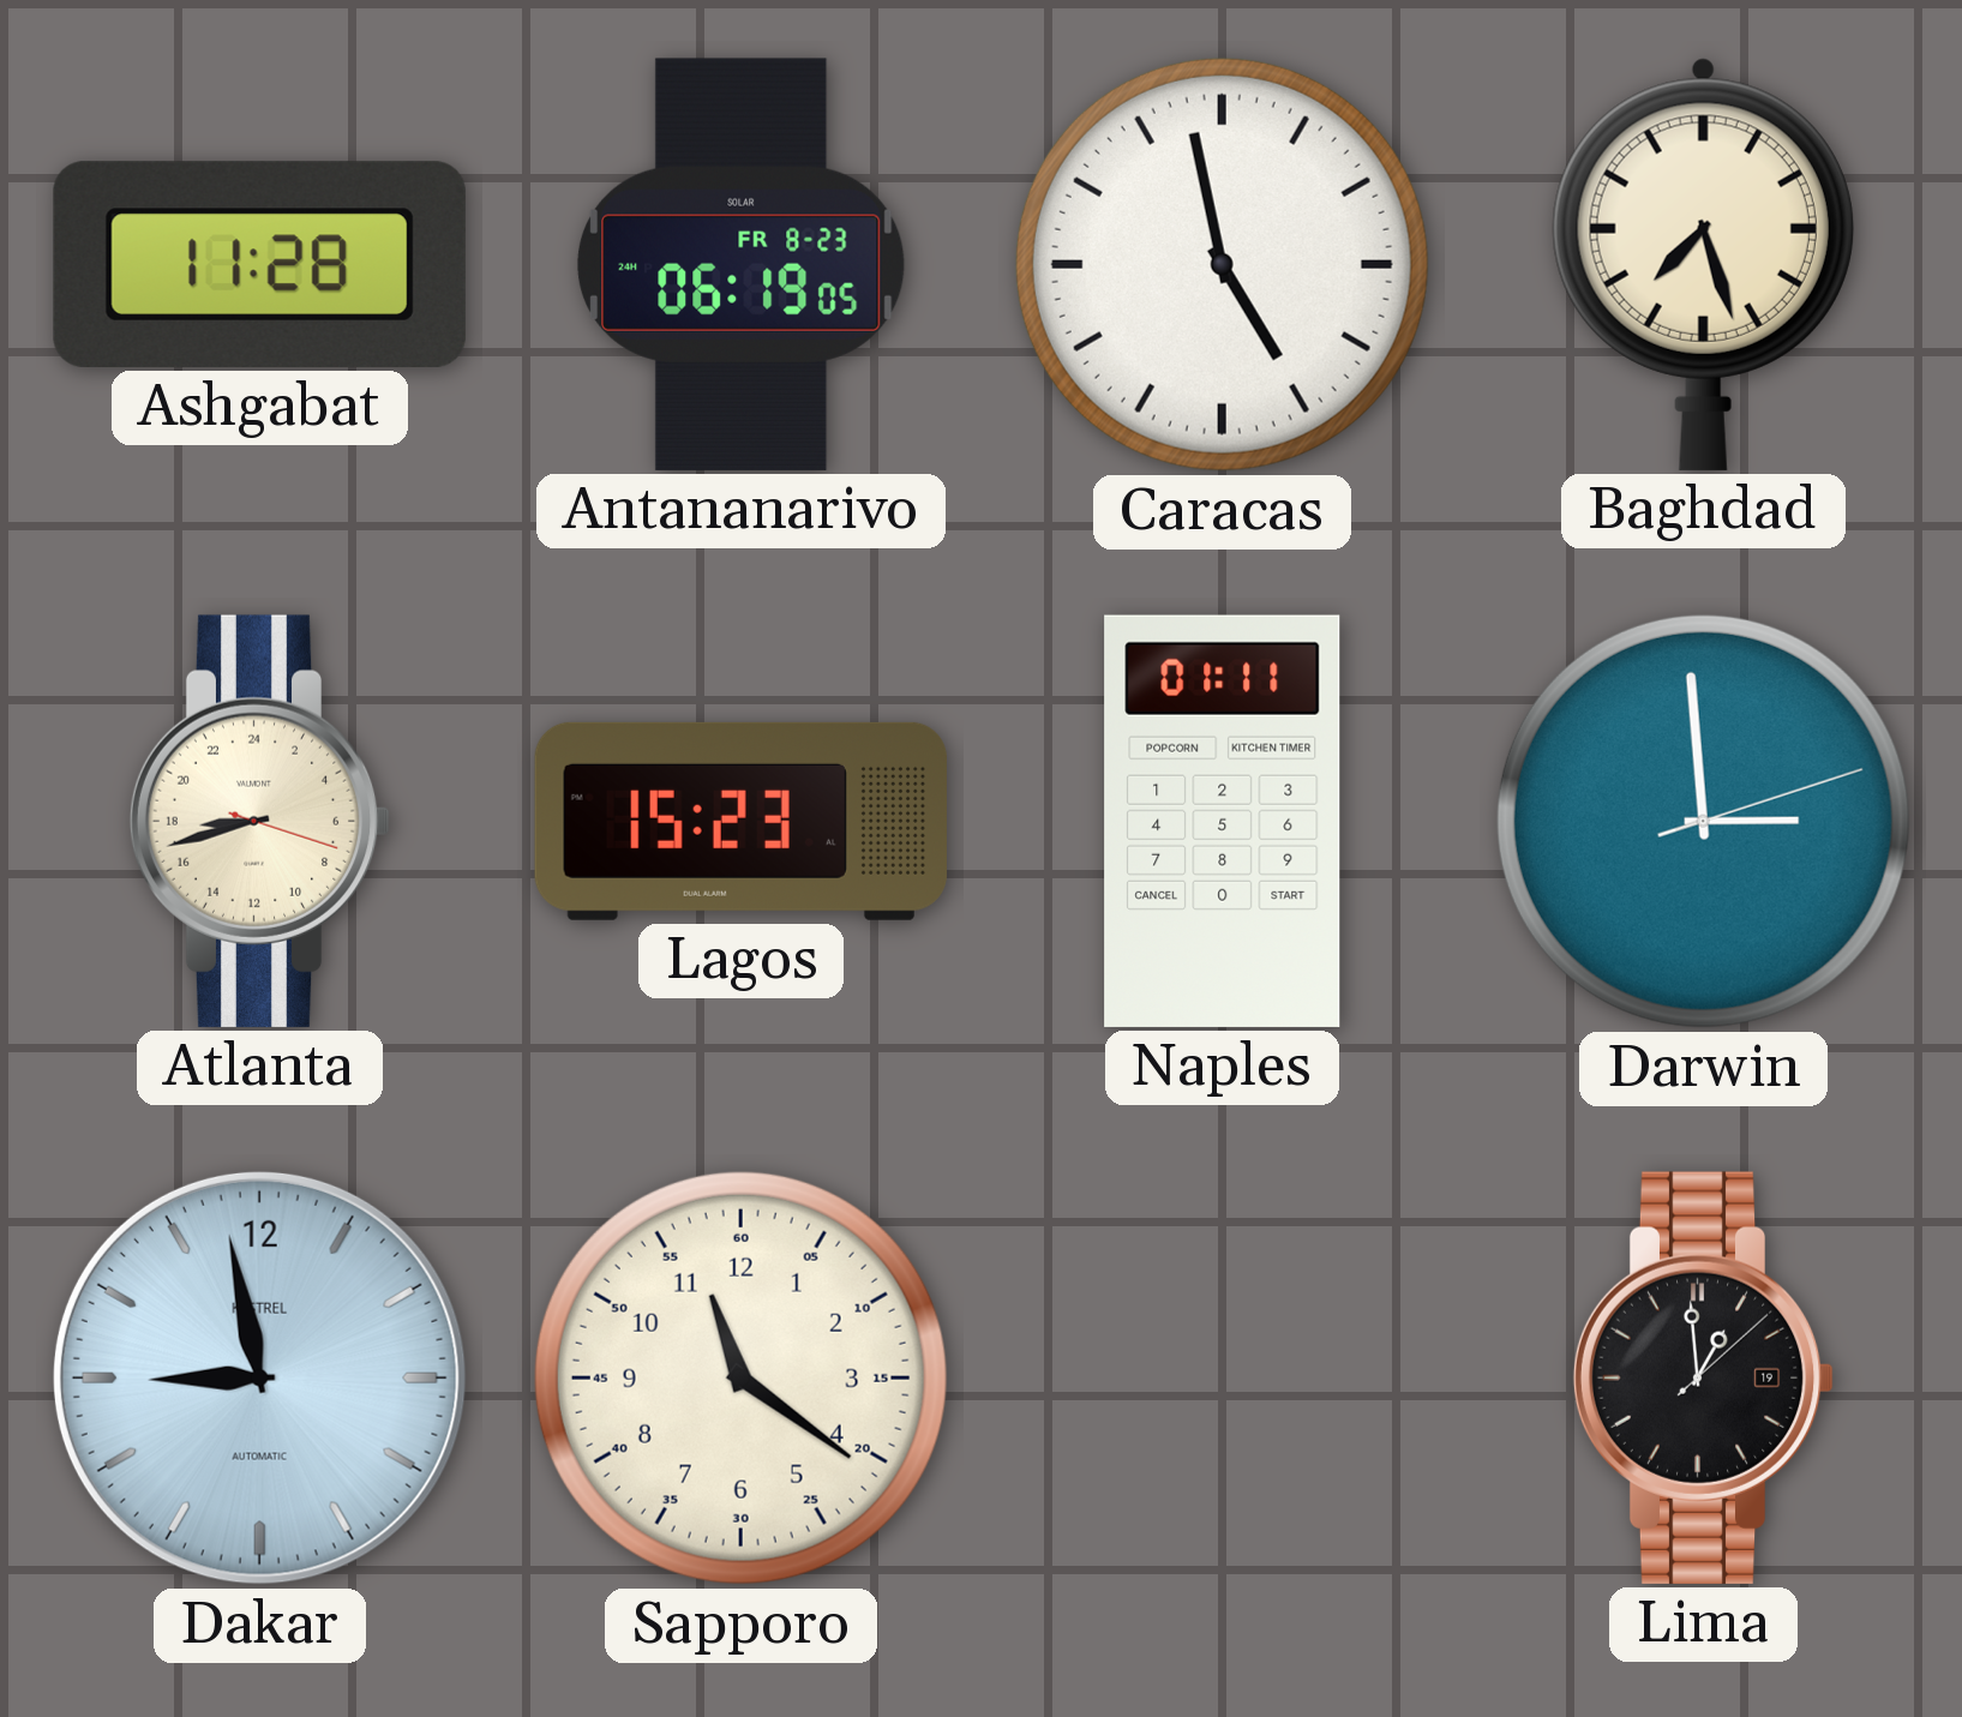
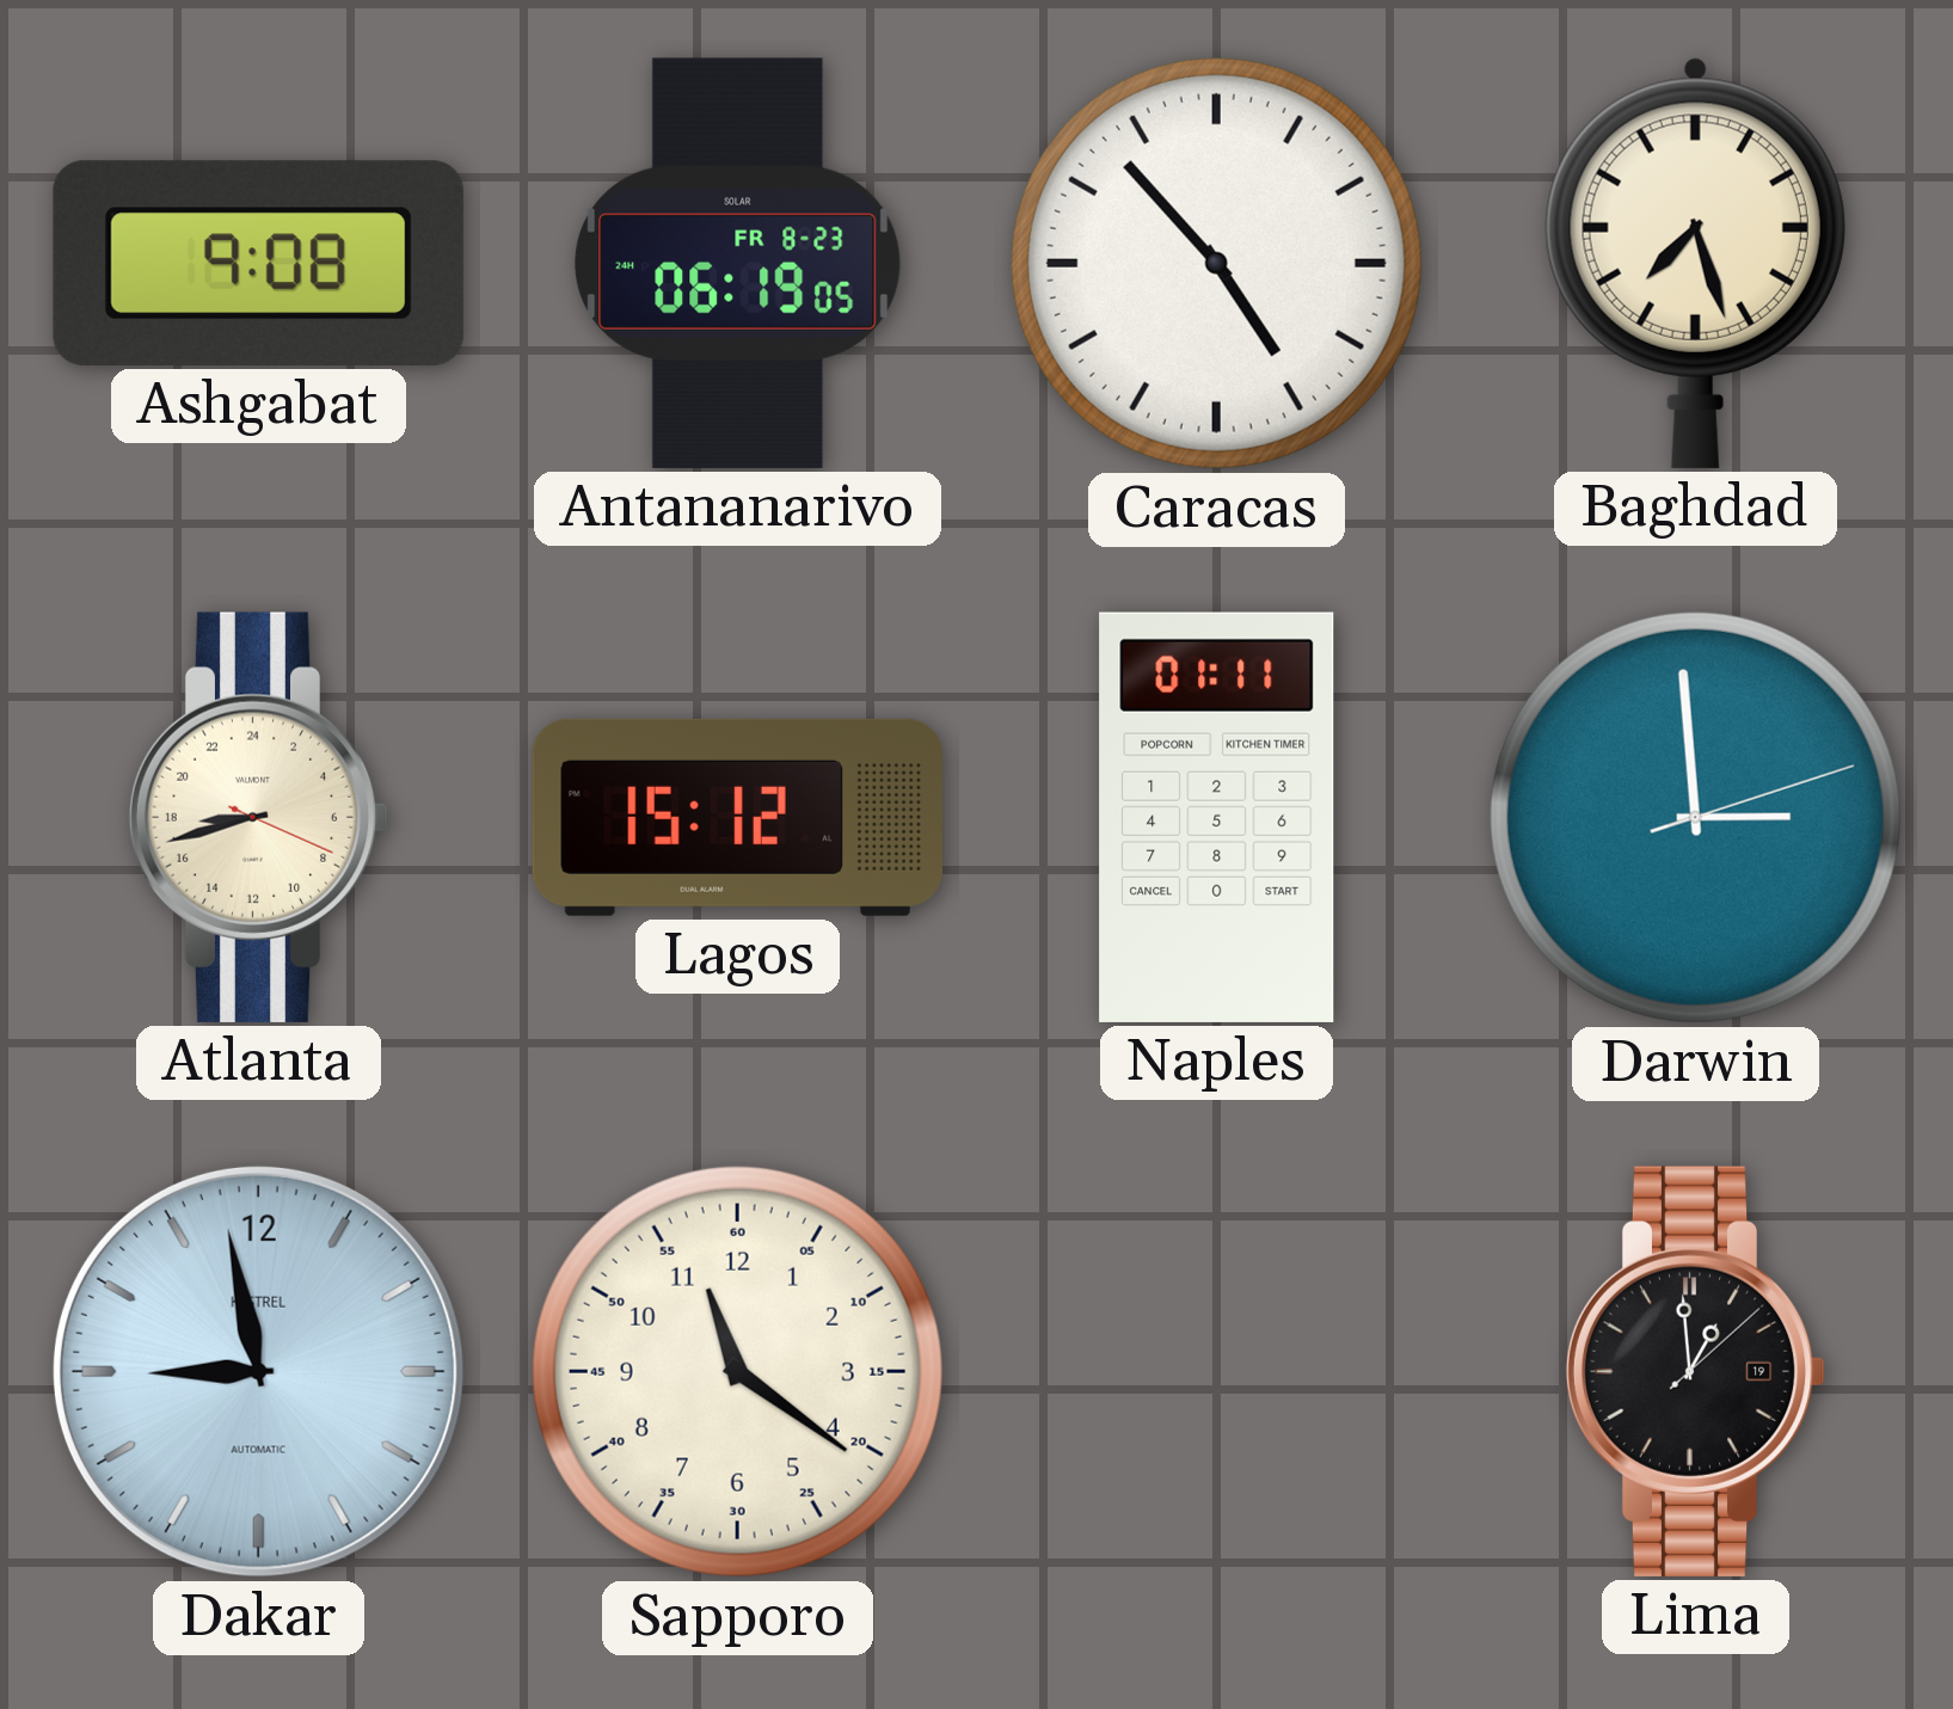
Ashgabat: 11:28 -> 9:08 (258, 263)
Caracas: 4:58 -> 4:53 (1216, 263)
Atlanta: 17:42:18 -> 17:42:19 (259, 817)
Lagos: 15:23 -> 15:12 (737, 817)
